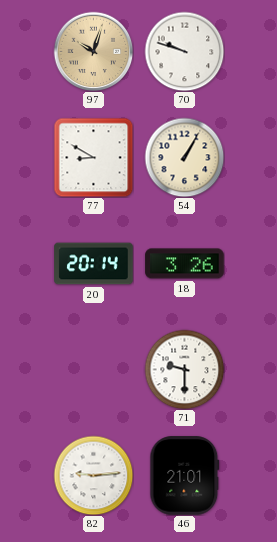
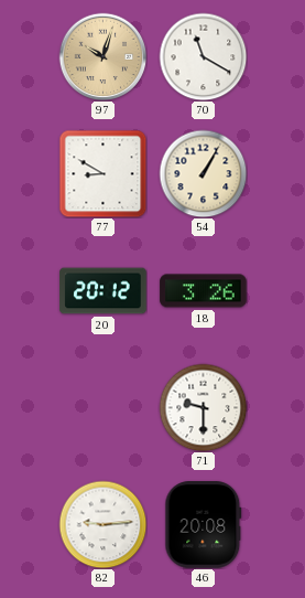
70: 9:48 -> 11:20 (203, 56)
20: 20:14 -> 20:12 (104, 291)
46: 21:01 -> 20:08 (204, 525)
